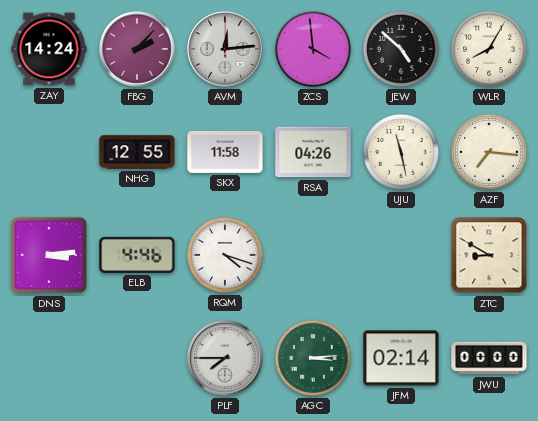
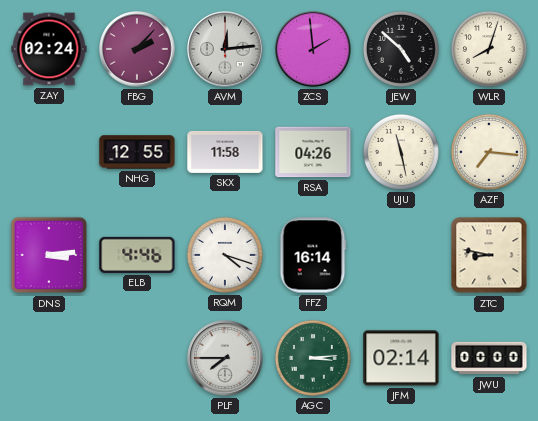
ZAY: 14:24 -> 02:24 (49, 49)
ZCS: 3:59 -> 1:59 (313, 49)
WLR: 8:05 -> 8:03 (489, 49)
FFZ: none -> 16:14 (313, 255)
ZTC: 8:50 -> 8:47 (489, 255)
